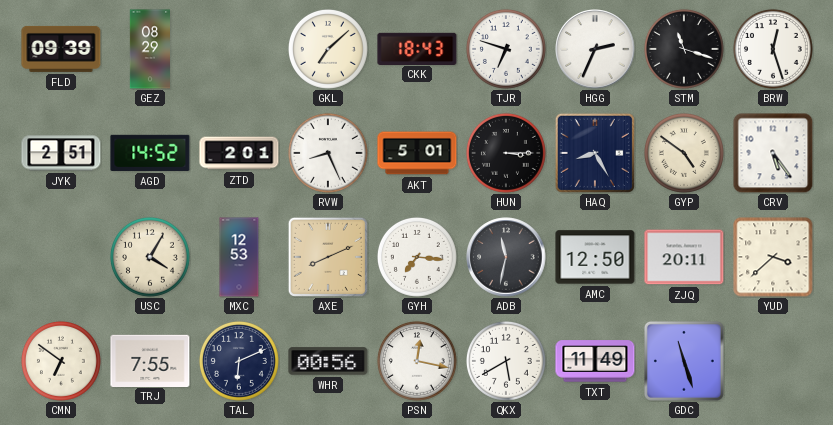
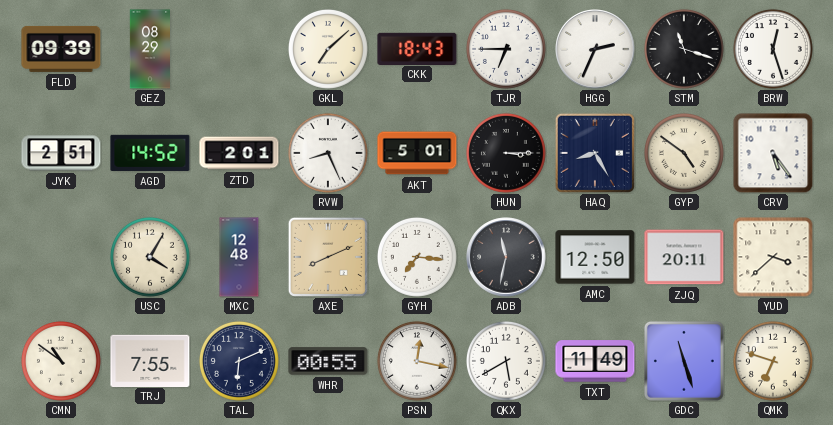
TJR: 6:48 -> 6:45 (506, 49)
MXC: 12:53 -> 12:48 (239, 257)
CMN: 6:51 -> 10:51 (61, 361)
WHR: 00:56 -> 00:55 (328, 361)
QMK: none -> 6:48 (773, 361)
